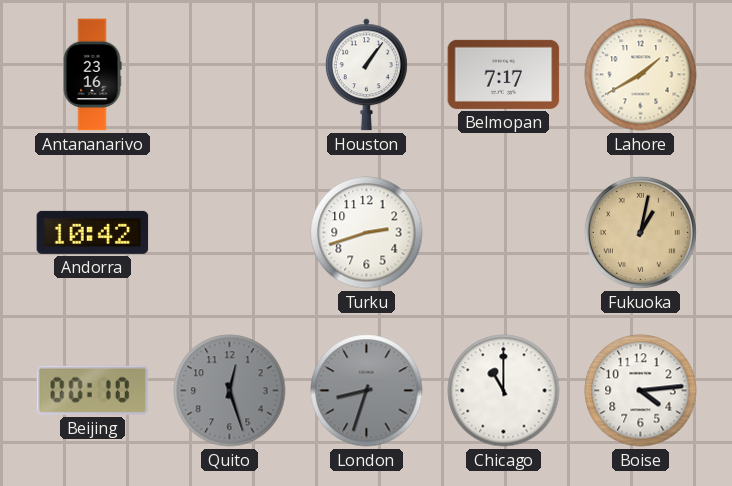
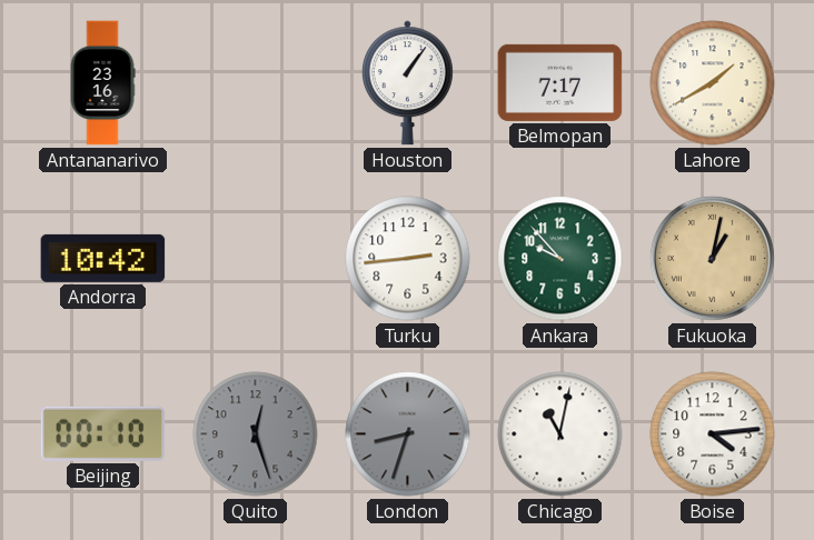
Turku: 2:42 -> 2:44 (408, 259)
Ankara: none -> 9:53 (560, 259)
Chicago: 11:00 -> 11:02 (560, 434)
